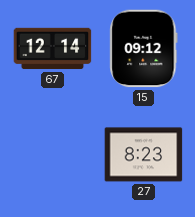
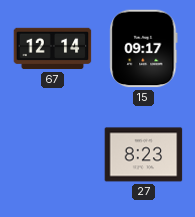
15: 09:12 -> 09:17 (144, 49)
